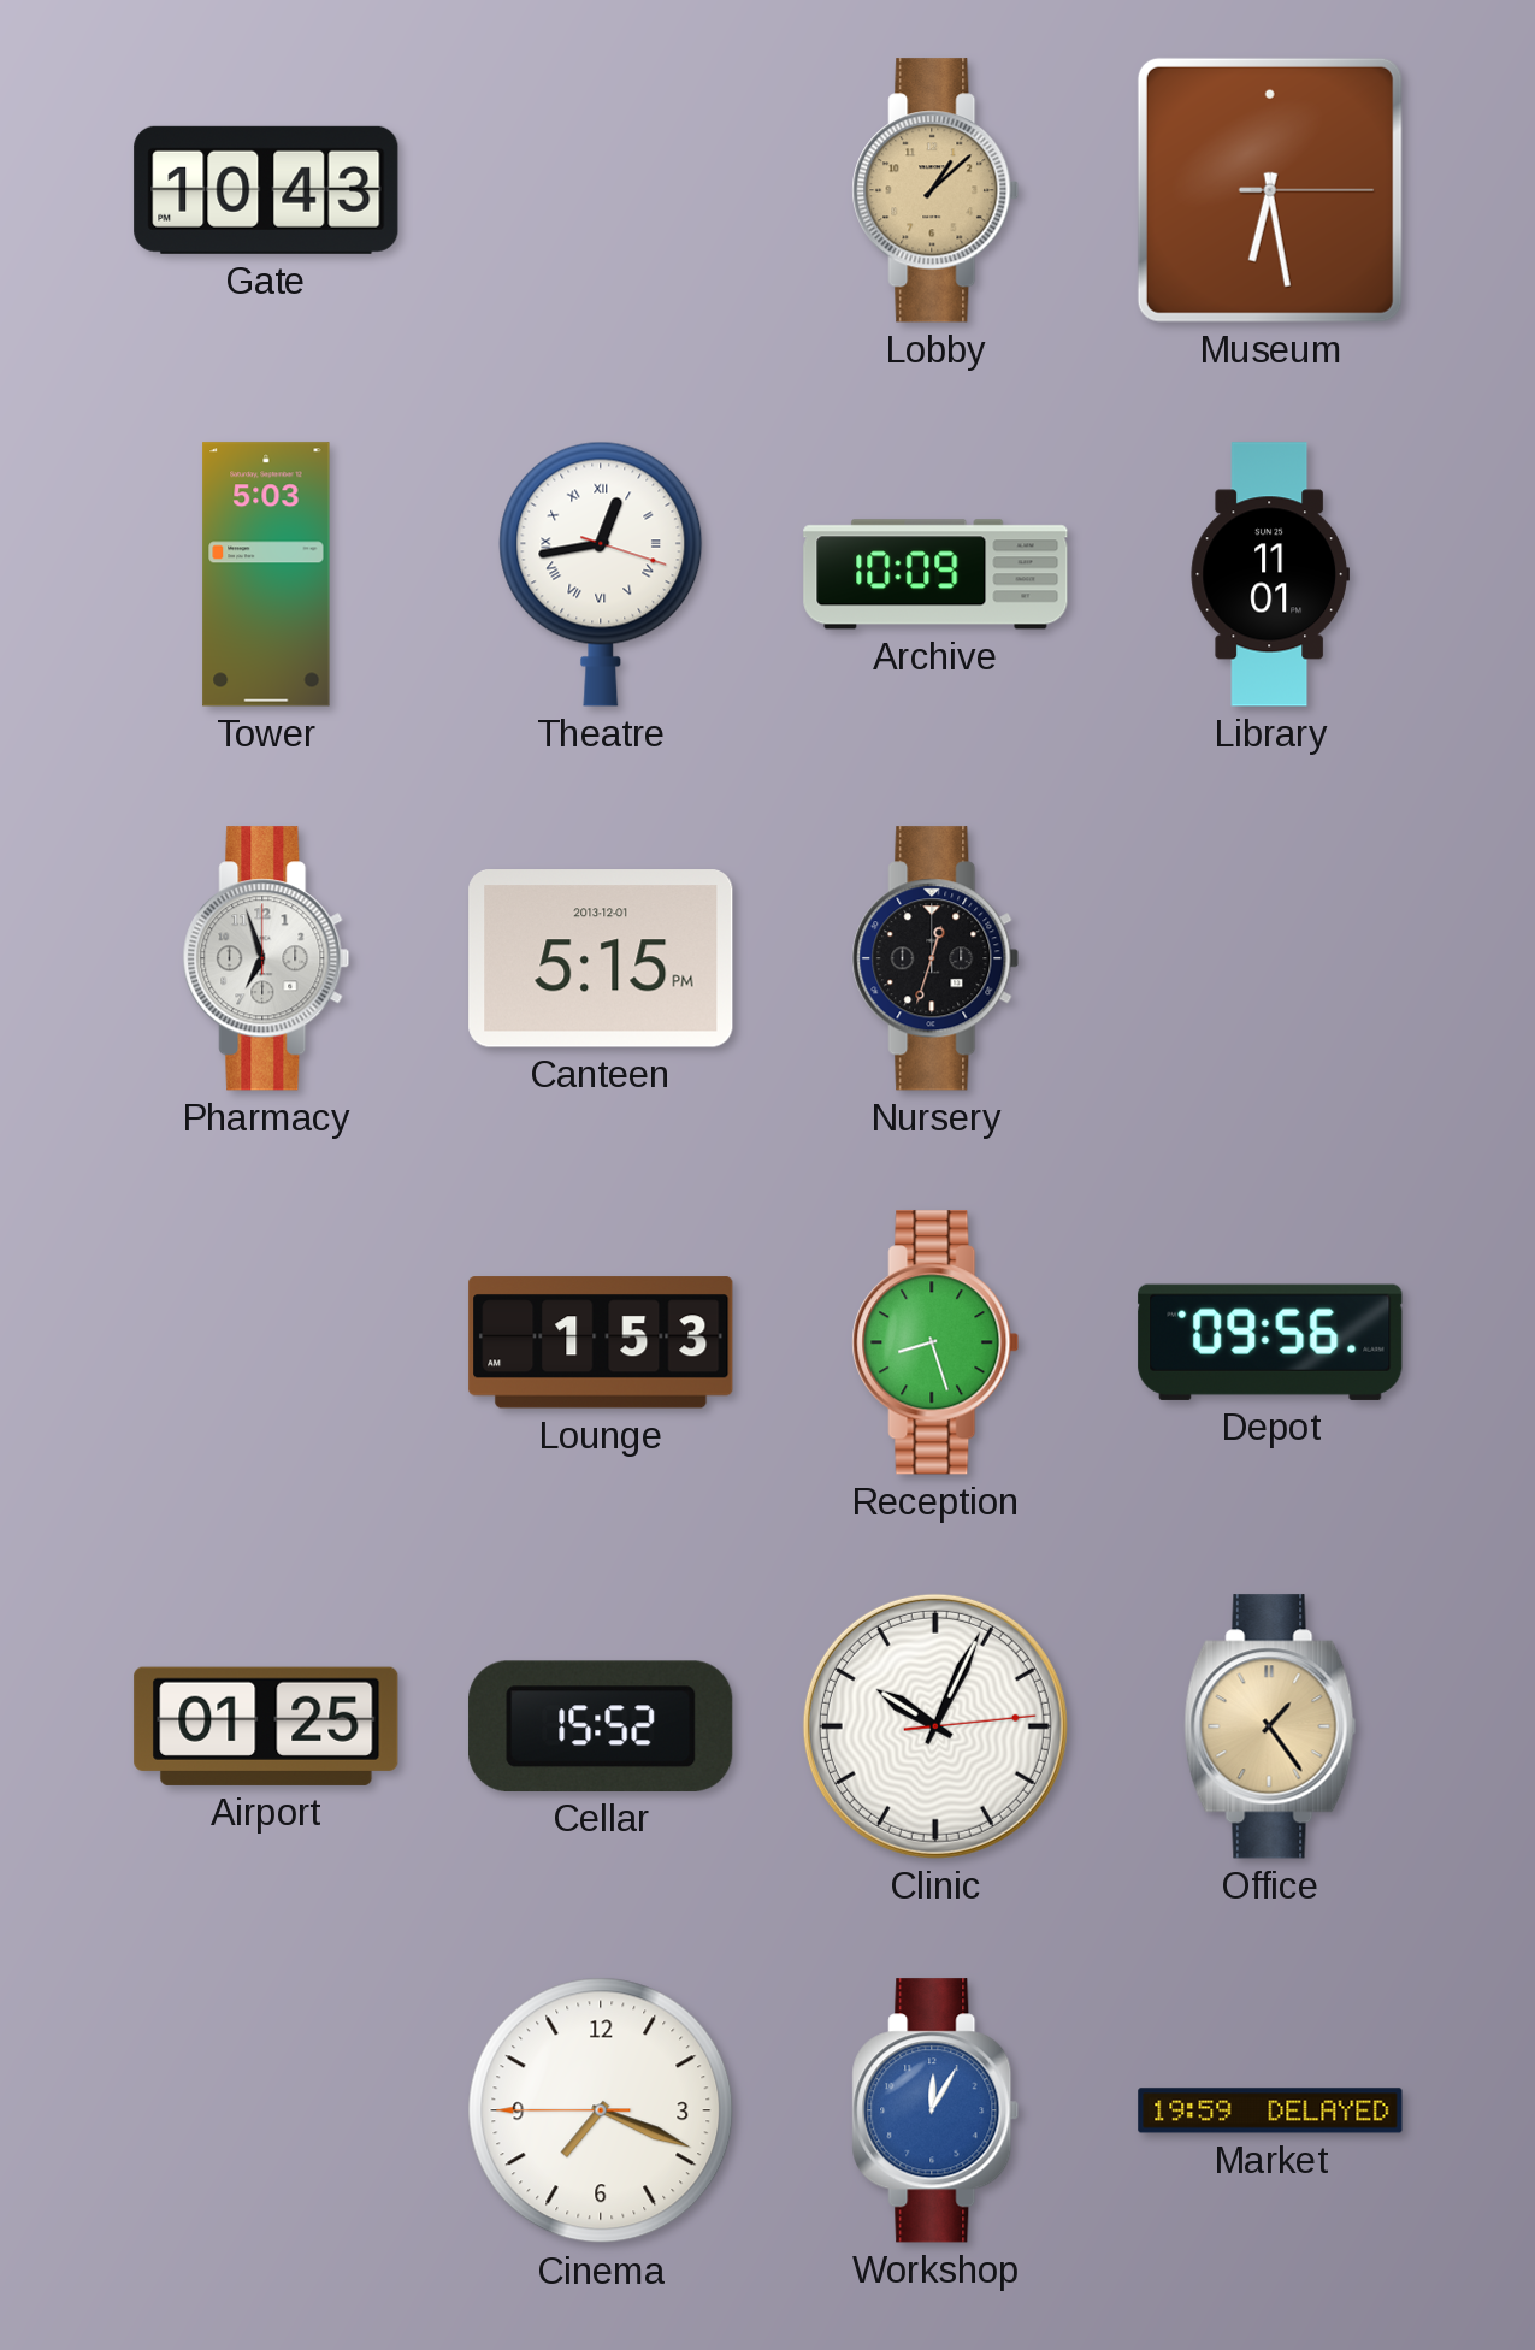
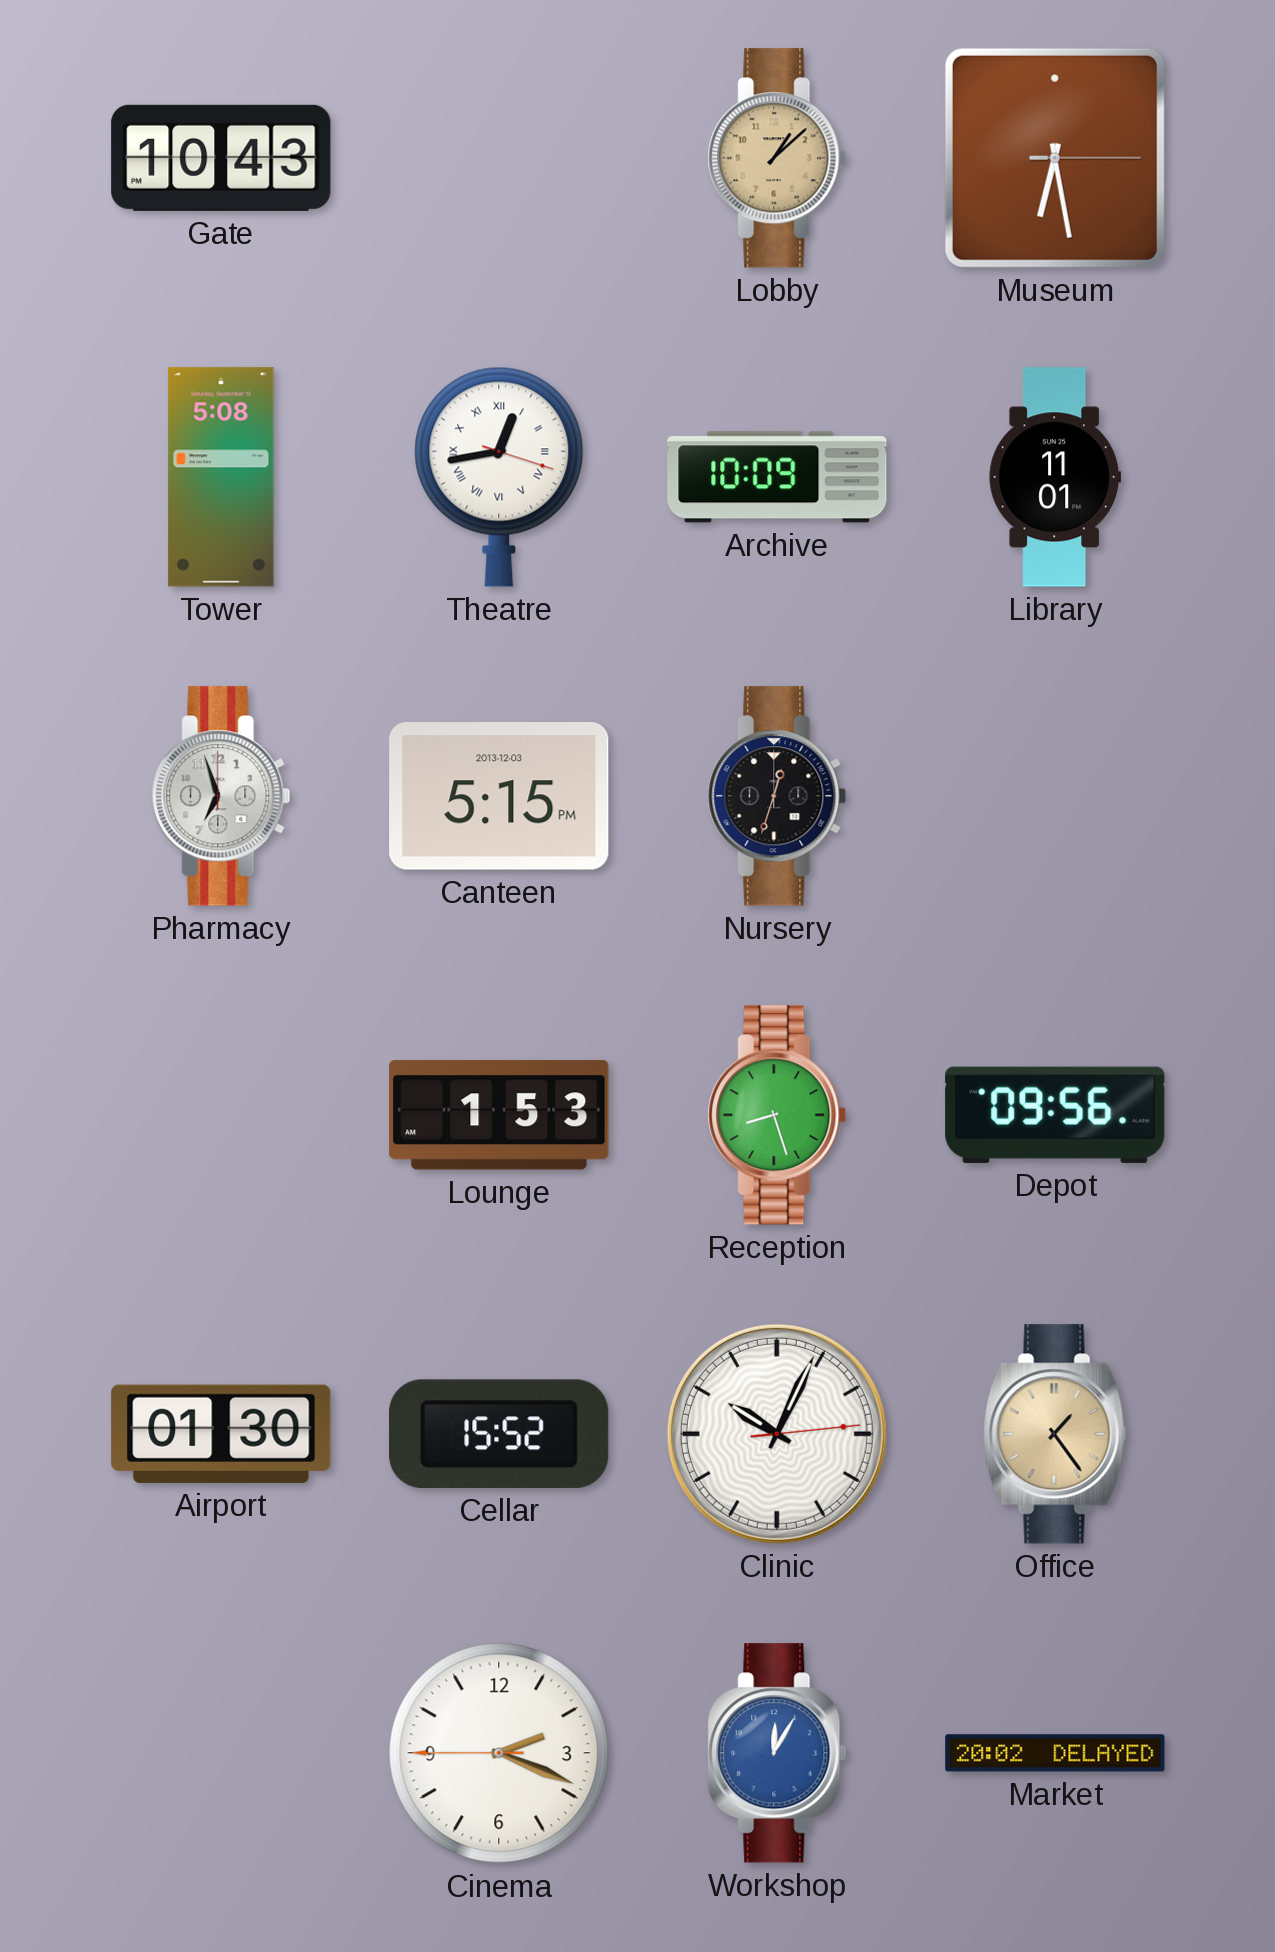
Tower: 5:03 -> 5:08 (221, 477)
Canteen date: 2013-12-01 -> 2013-12-03 (499, 796)
Airport: 01:25 -> 01:30 (221, 1434)
Cinema: 7:18 -> 2:18 (499, 1753)
Market: 19:59 -> 20:02 (1055, 1753)
